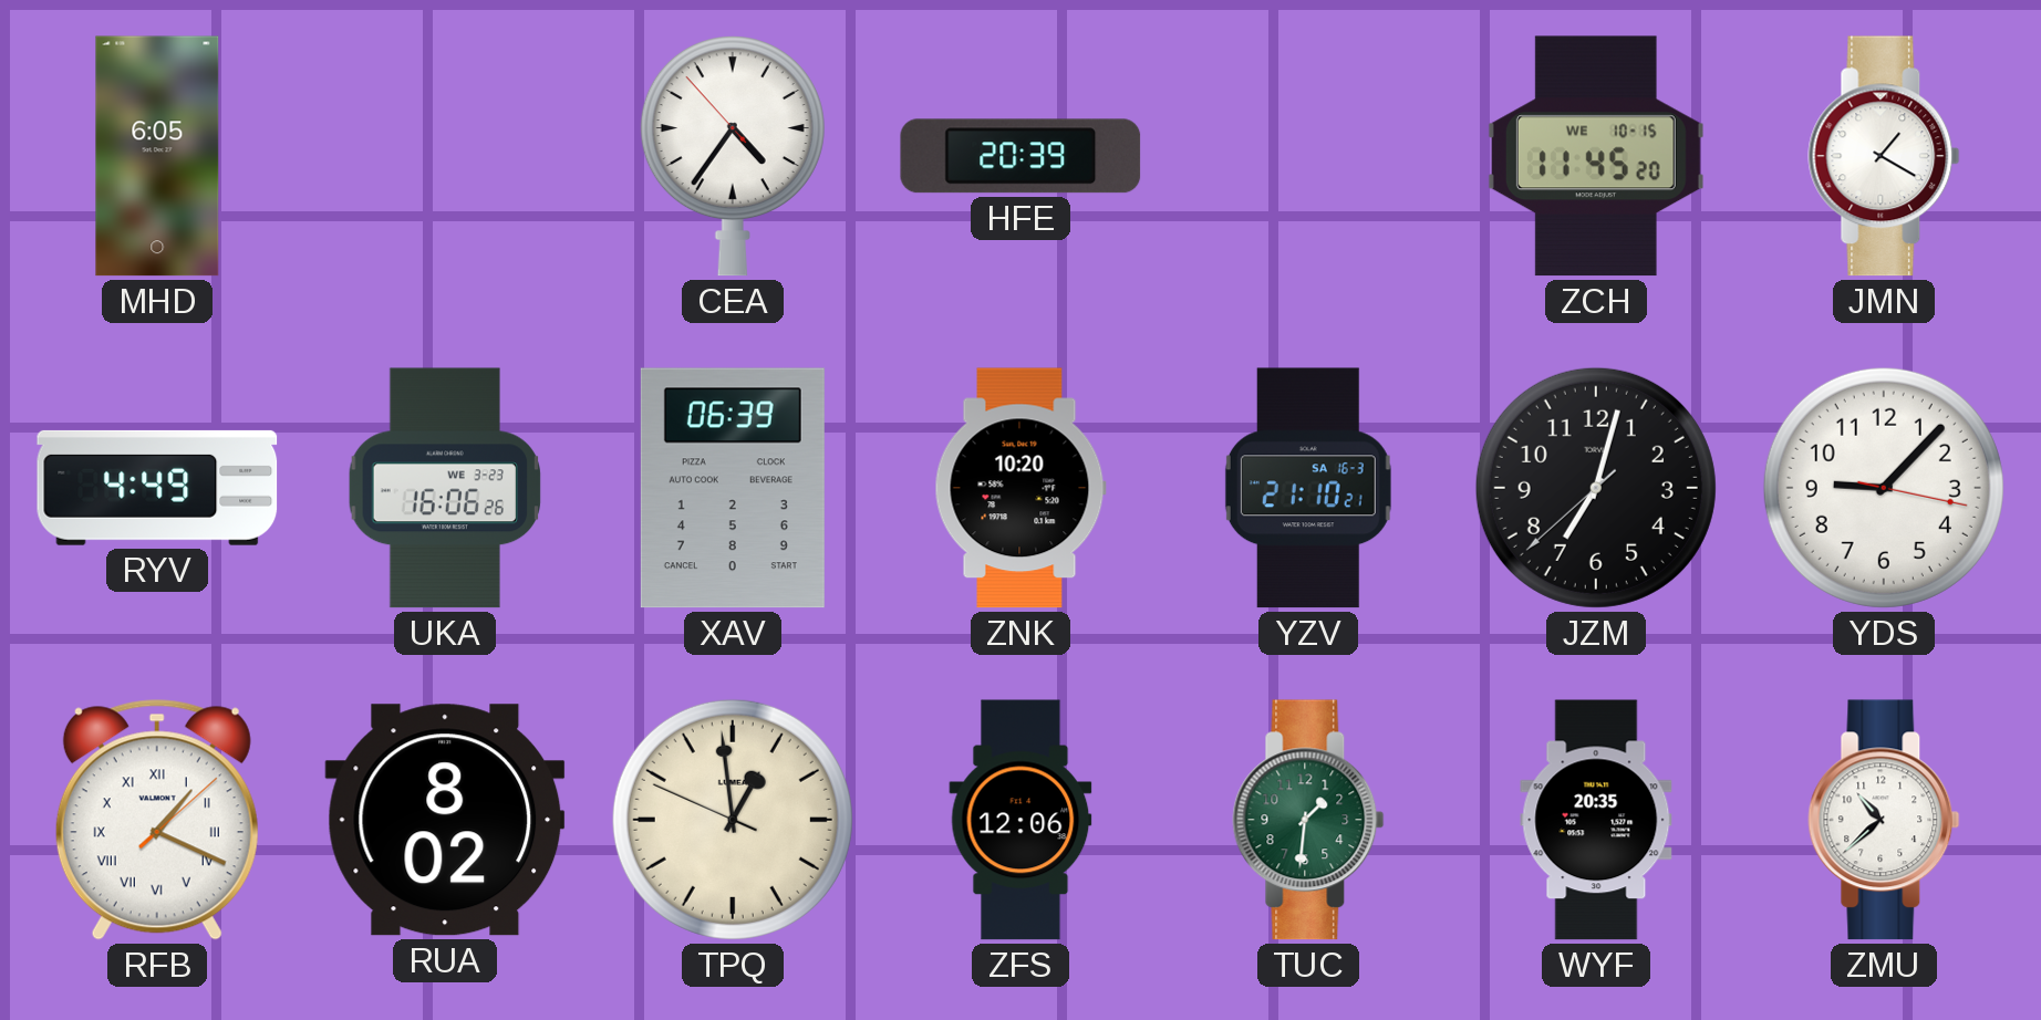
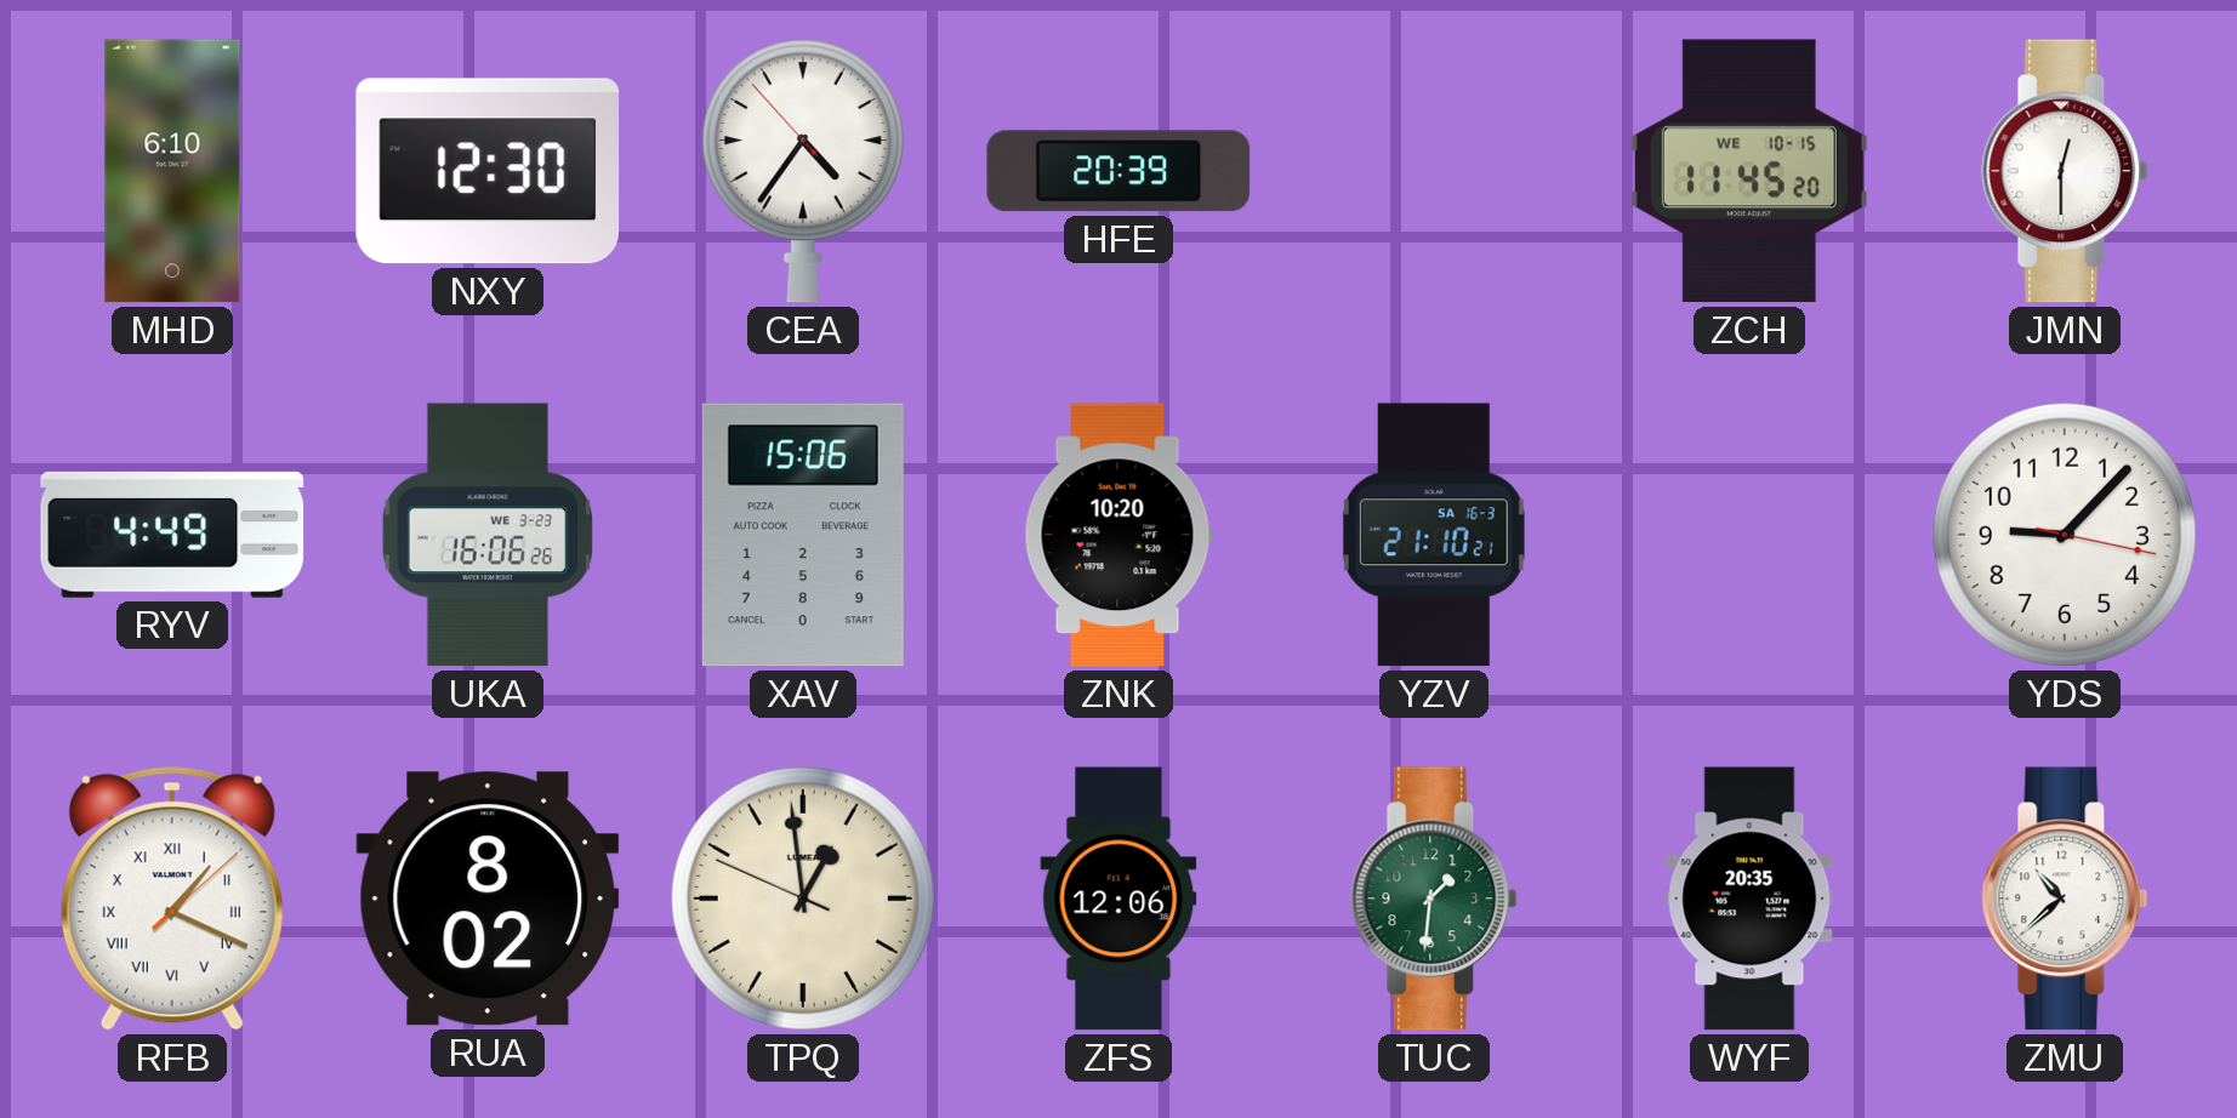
MHD: 6:05 -> 6:10 (172, 171)
NXY: none -> 12:30 (488, 171)
JMN: 1:20 -> 12:30 (2065, 171)
XAV: 06:39 -> 15:06 (803, 535)
JZM: 7:02 -> none (1596, 488)
